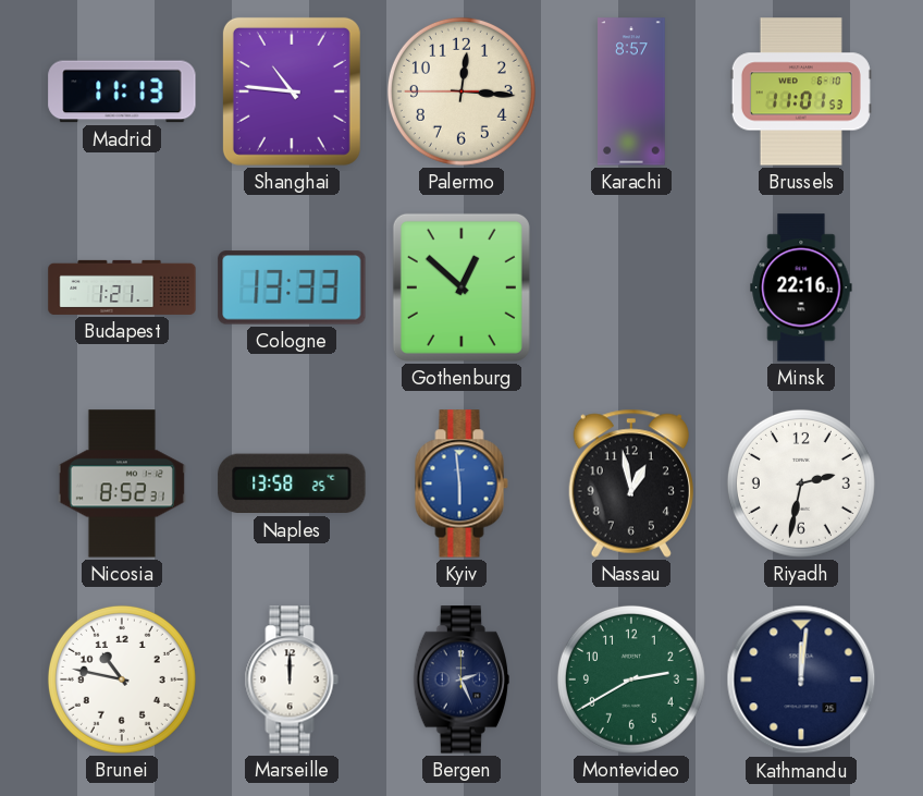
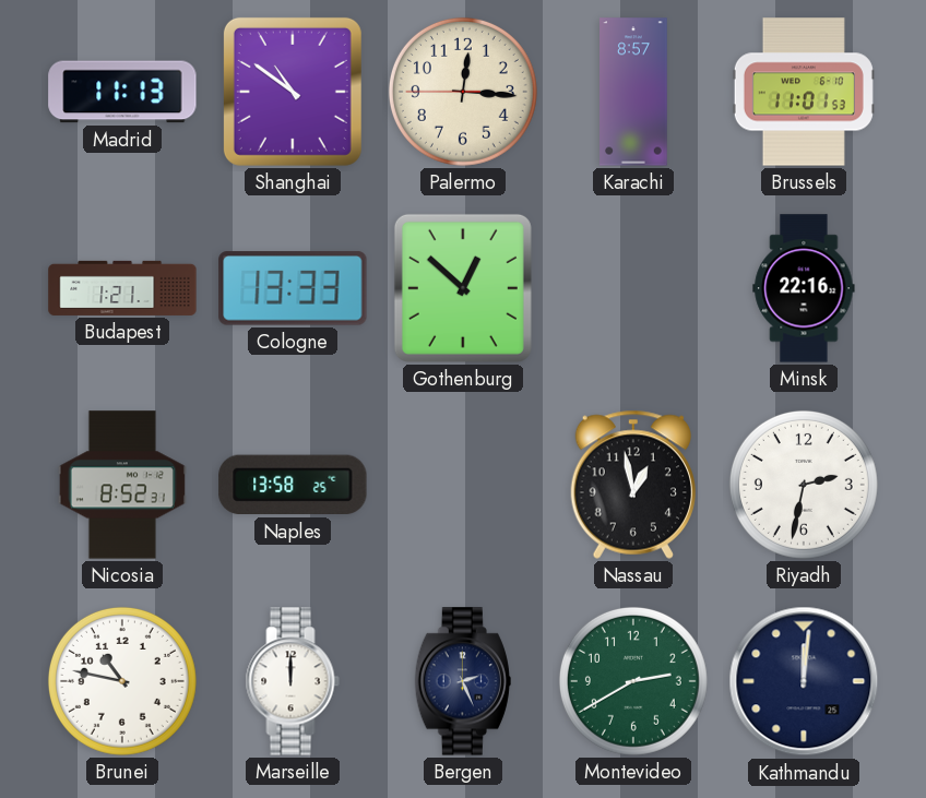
Shanghai: 10:46 -> 10:51 (293, 92)
Kyiv: 5:59 -> none (461, 483)
